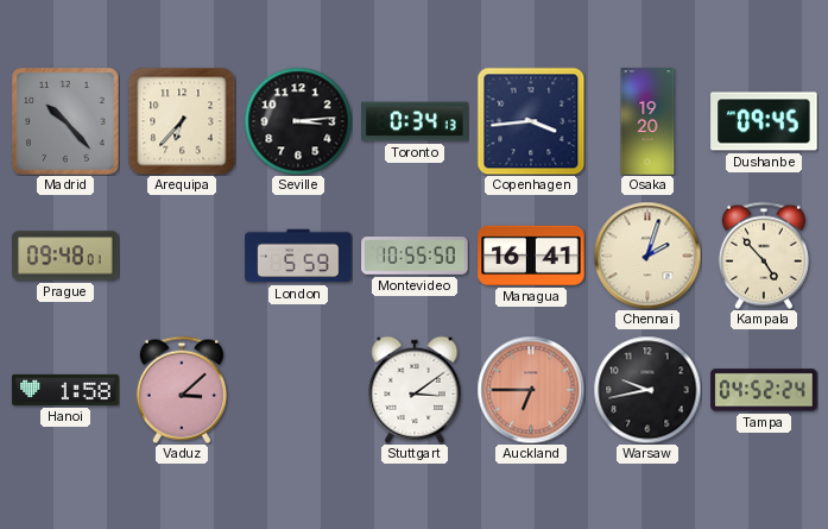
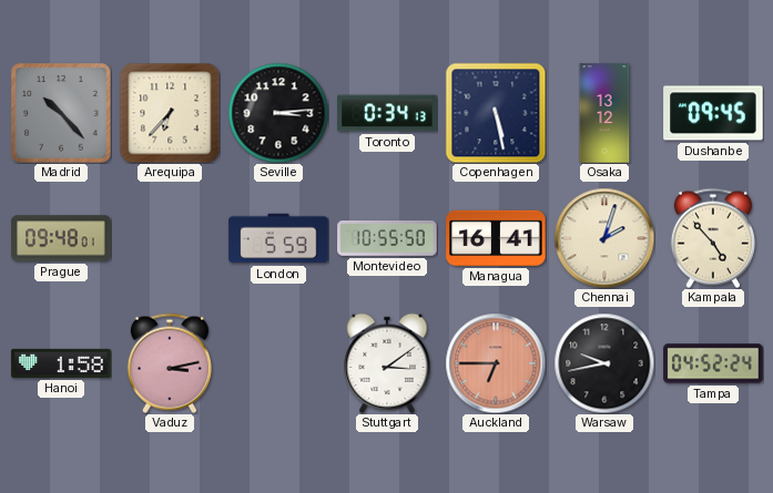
Copenhagen: 3:44 -> 5:28 (496, 113)
Osaka: 19:20 -> 13:12 (604, 113)
Vaduz: 3:08 -> 3:13 (170, 363)
